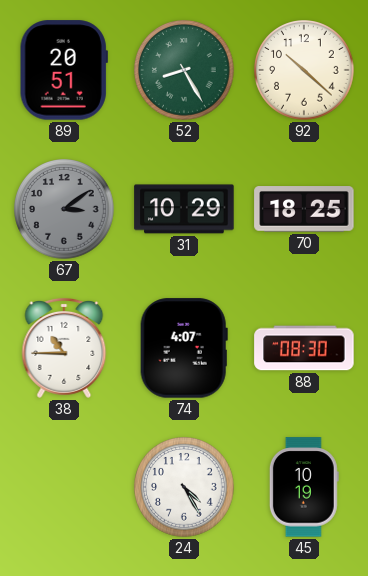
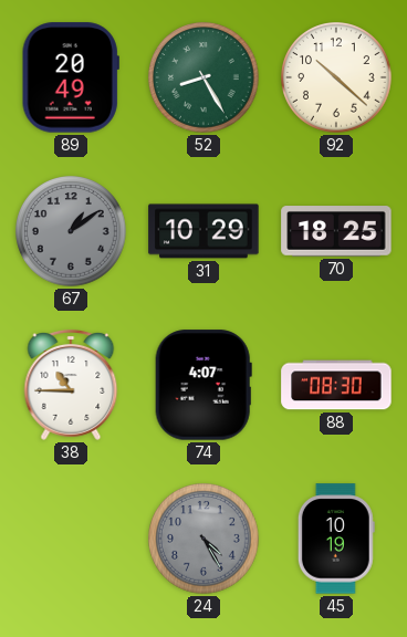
89: 20:51 -> 20:49 (71, 77)
67: 3:09 -> 1:09 (72, 232)
24 dial: white -> grey (205, 540)
